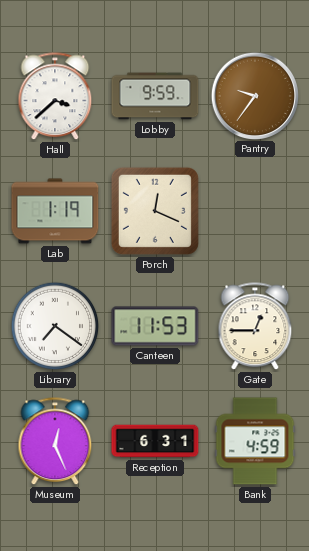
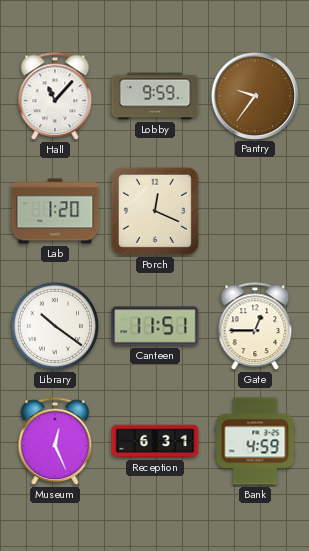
Hall: 3:38 -> 11:07 (55, 97)
Lab: 1:19 -> 1:20 (55, 211)
Library: 7:21 -> 10:21 (55, 326)
Canteen: 11:53 -> 11:51 (155, 326)
